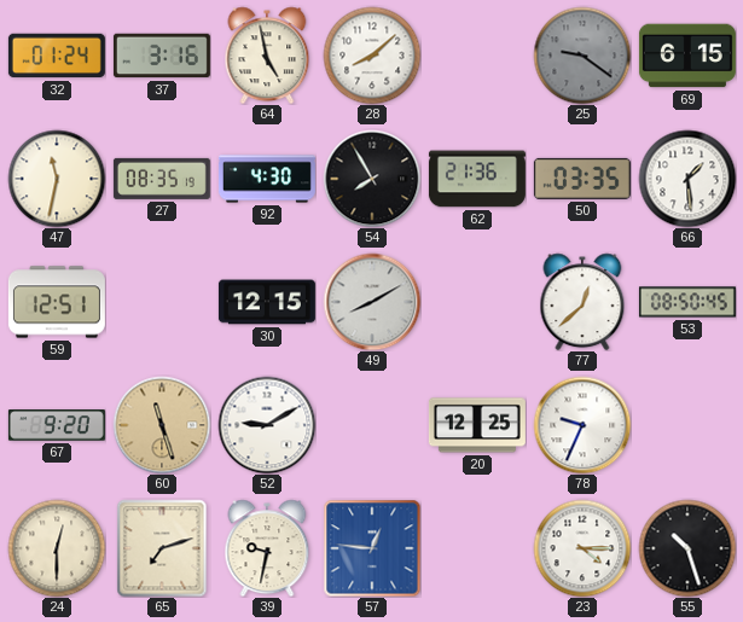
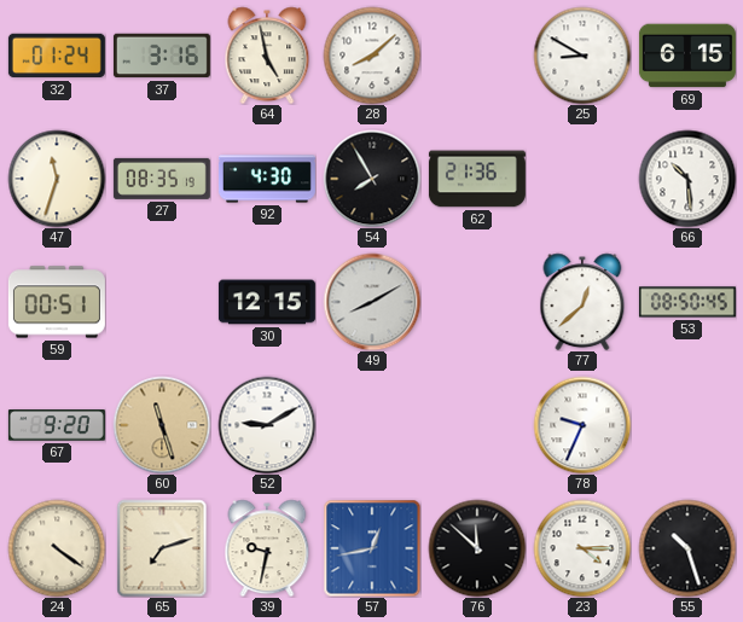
25: 9:21 -> 8:50 (582, 56)
25 dial: grey -> white (582, 56)
47: 11:32 -> 11:33 (57, 179)
50: 03:35 -> none (582, 179)
66: 1:29 -> 10:29 (687, 179)
59: 12:51 -> 00:51 (57, 302)
20: 12:25 -> none (477, 425)
24: 12:30 -> 4:21 (57, 548)
57: 12:46 -> 12:43 (372, 548)
76: none -> 11:52 (477, 548)
